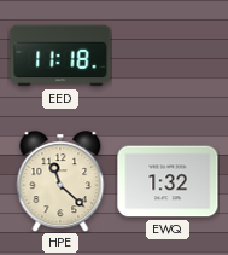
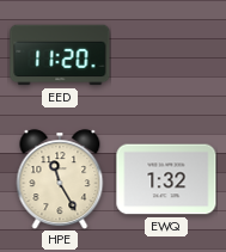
EED: 11:18 -> 11:20 (60, 55)
HPE: 11:22 -> 11:25 (60, 179)
